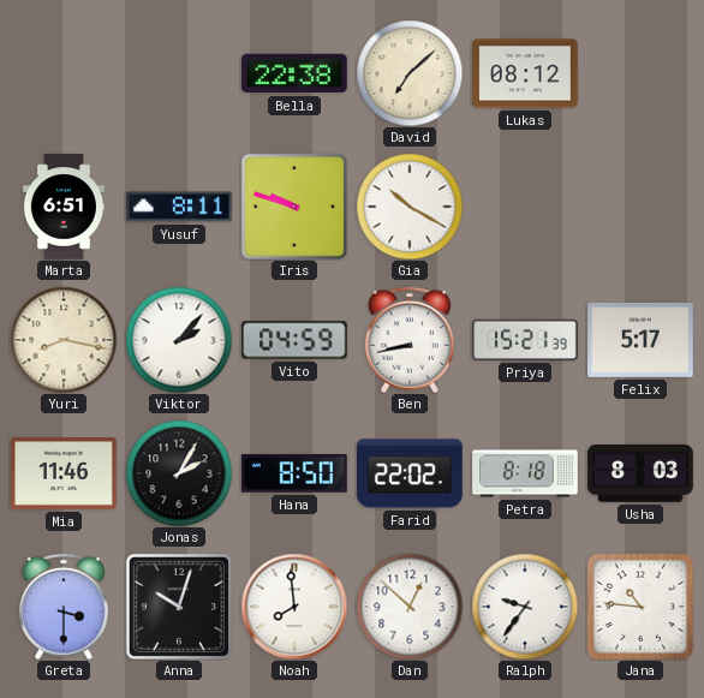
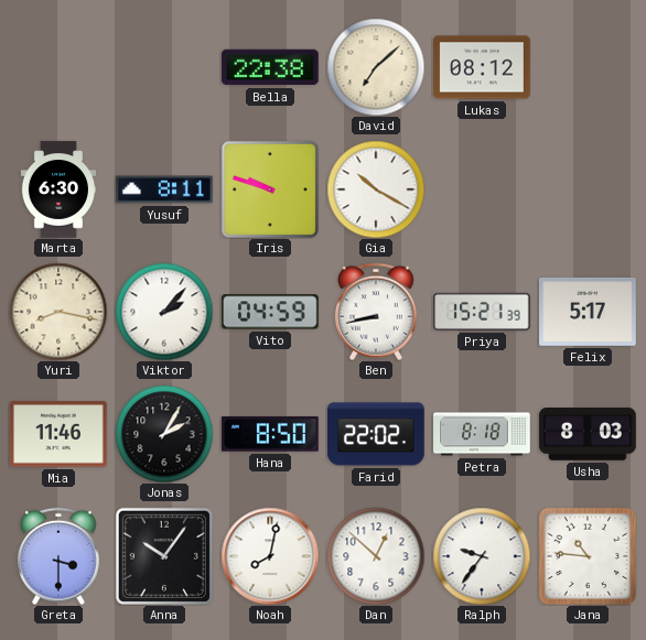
Marta: 6:51 -> 6:30 (58, 189)
Anna: 10:03 -> 10:06 (164, 556)
Noah: 7:59 -> 8:02 (270, 556)
